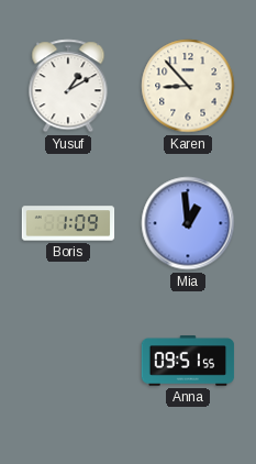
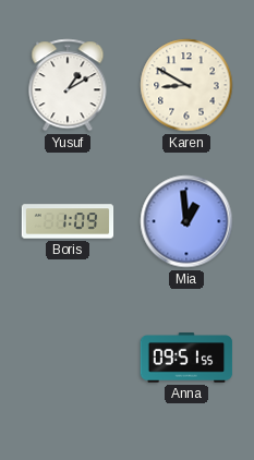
Karen: 8:53 -> 8:50 (186, 85)
